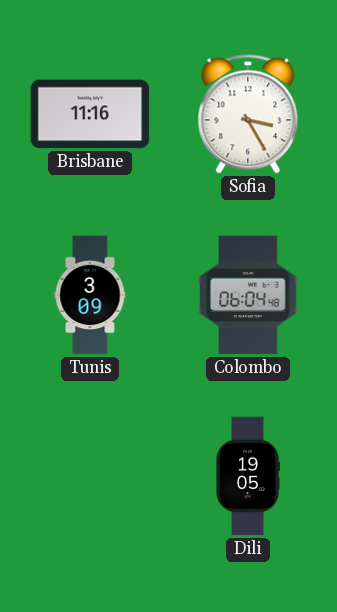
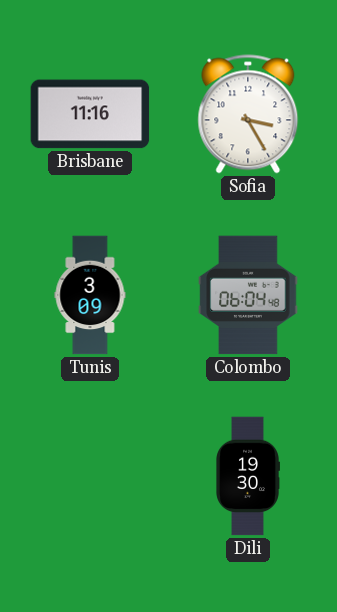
Dili: 19:05 -> 19:30 (248, 476)
